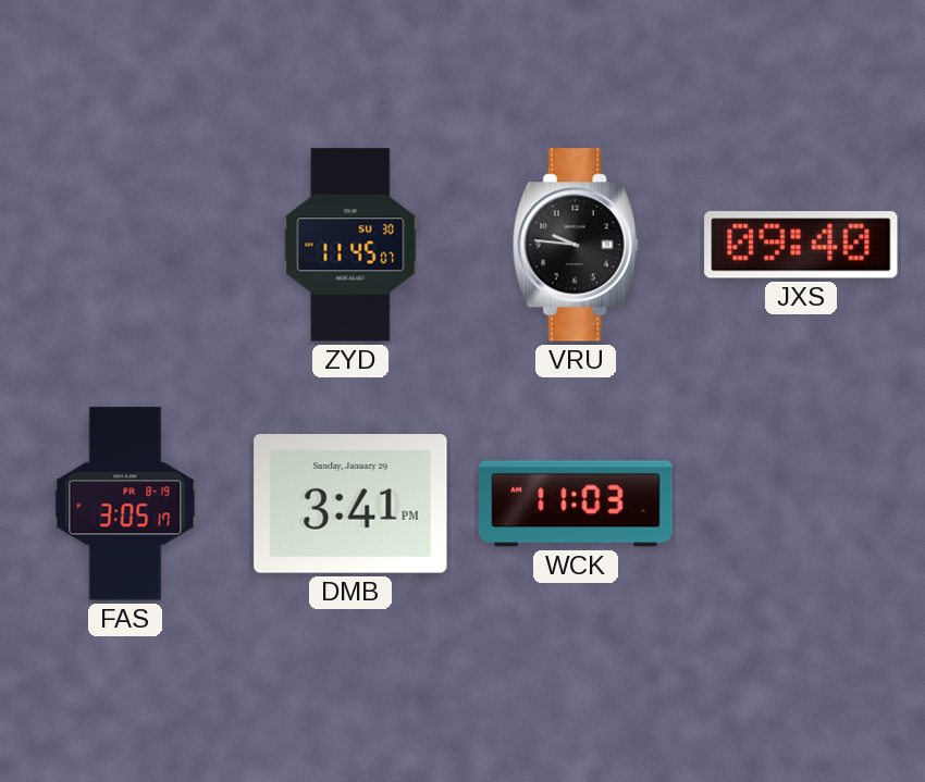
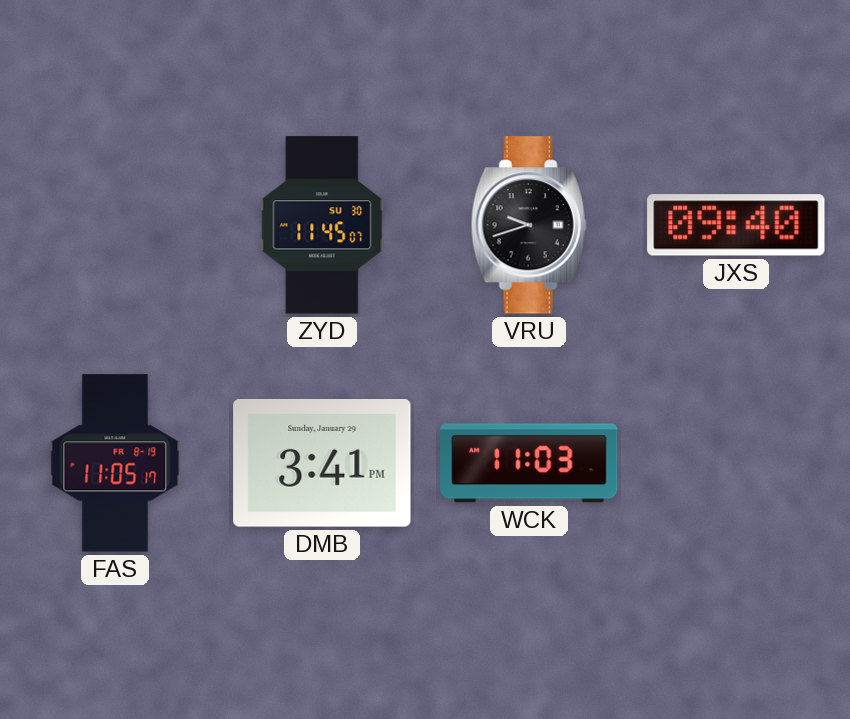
VRU: 9:46 -> 9:42 (529, 225)
FAS: 3:05 -> 11:05 (115, 463)
